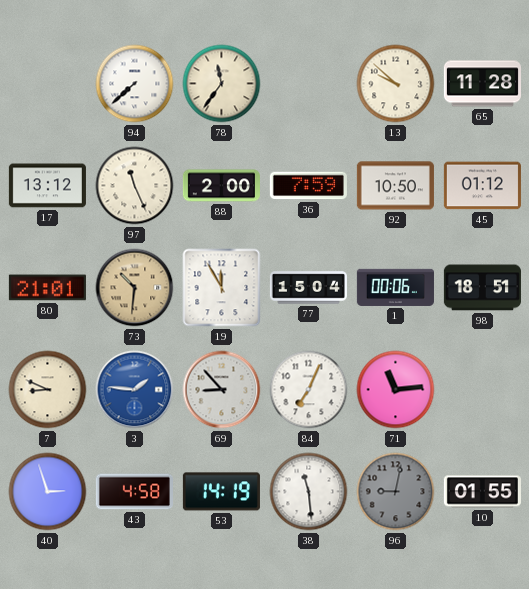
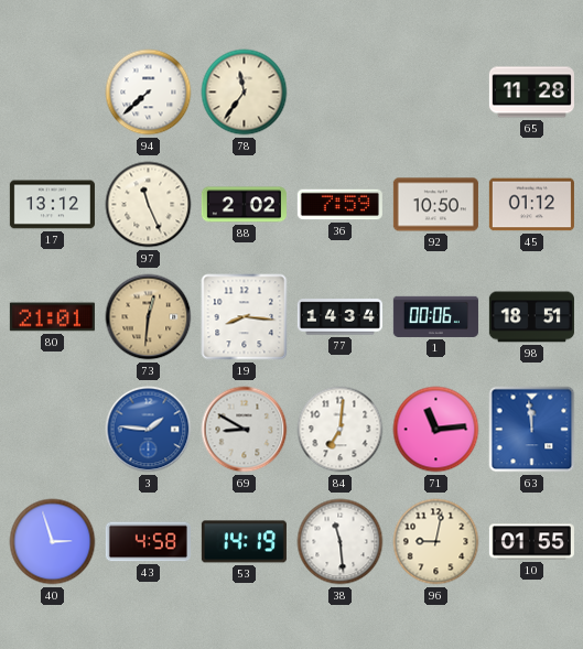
13: 9:52 -> none (396, 84)
88: 2:00 -> 2:02 (244, 205)
73: 10:31 -> 12:31 (149, 317)
19: 11:55 -> 8:16 (245, 317)
77: 15:04 -> 14:34 (339, 317)
7: 8:49 -> none (48, 390)
69: 8:53 -> 8:50 (245, 430)
84: 7:04 -> 7:01 (341, 430)
63: none -> 11:59 (532, 430)
96 dial: grey -> cream (436, 542)
